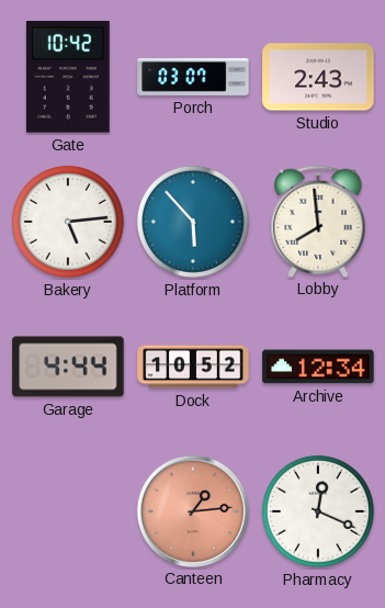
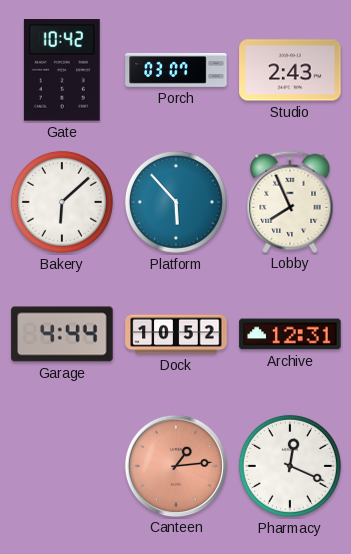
Bakery: 5:14 -> 6:08 (62, 202)
Lobby: 7:59 -> 7:56 (290, 201)
Archive: 12:34 -> 12:31 (290, 334)
